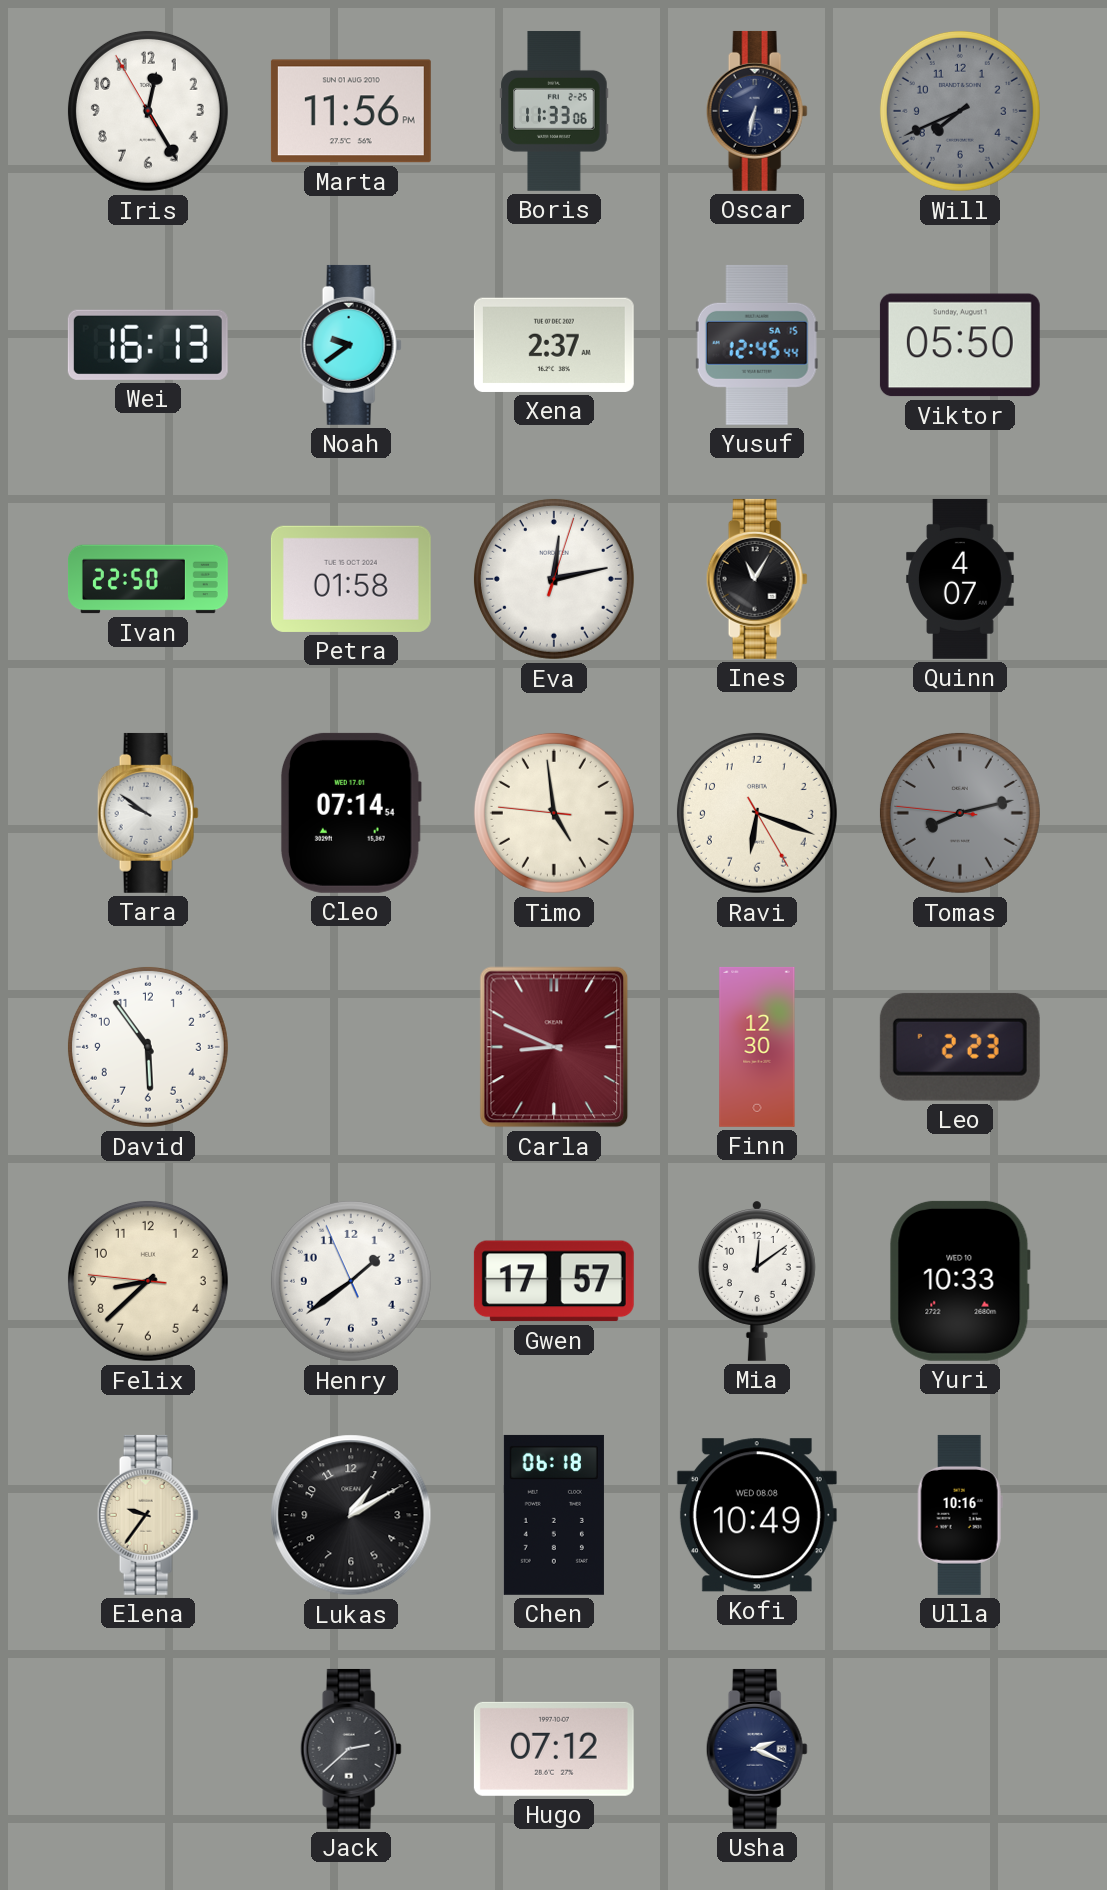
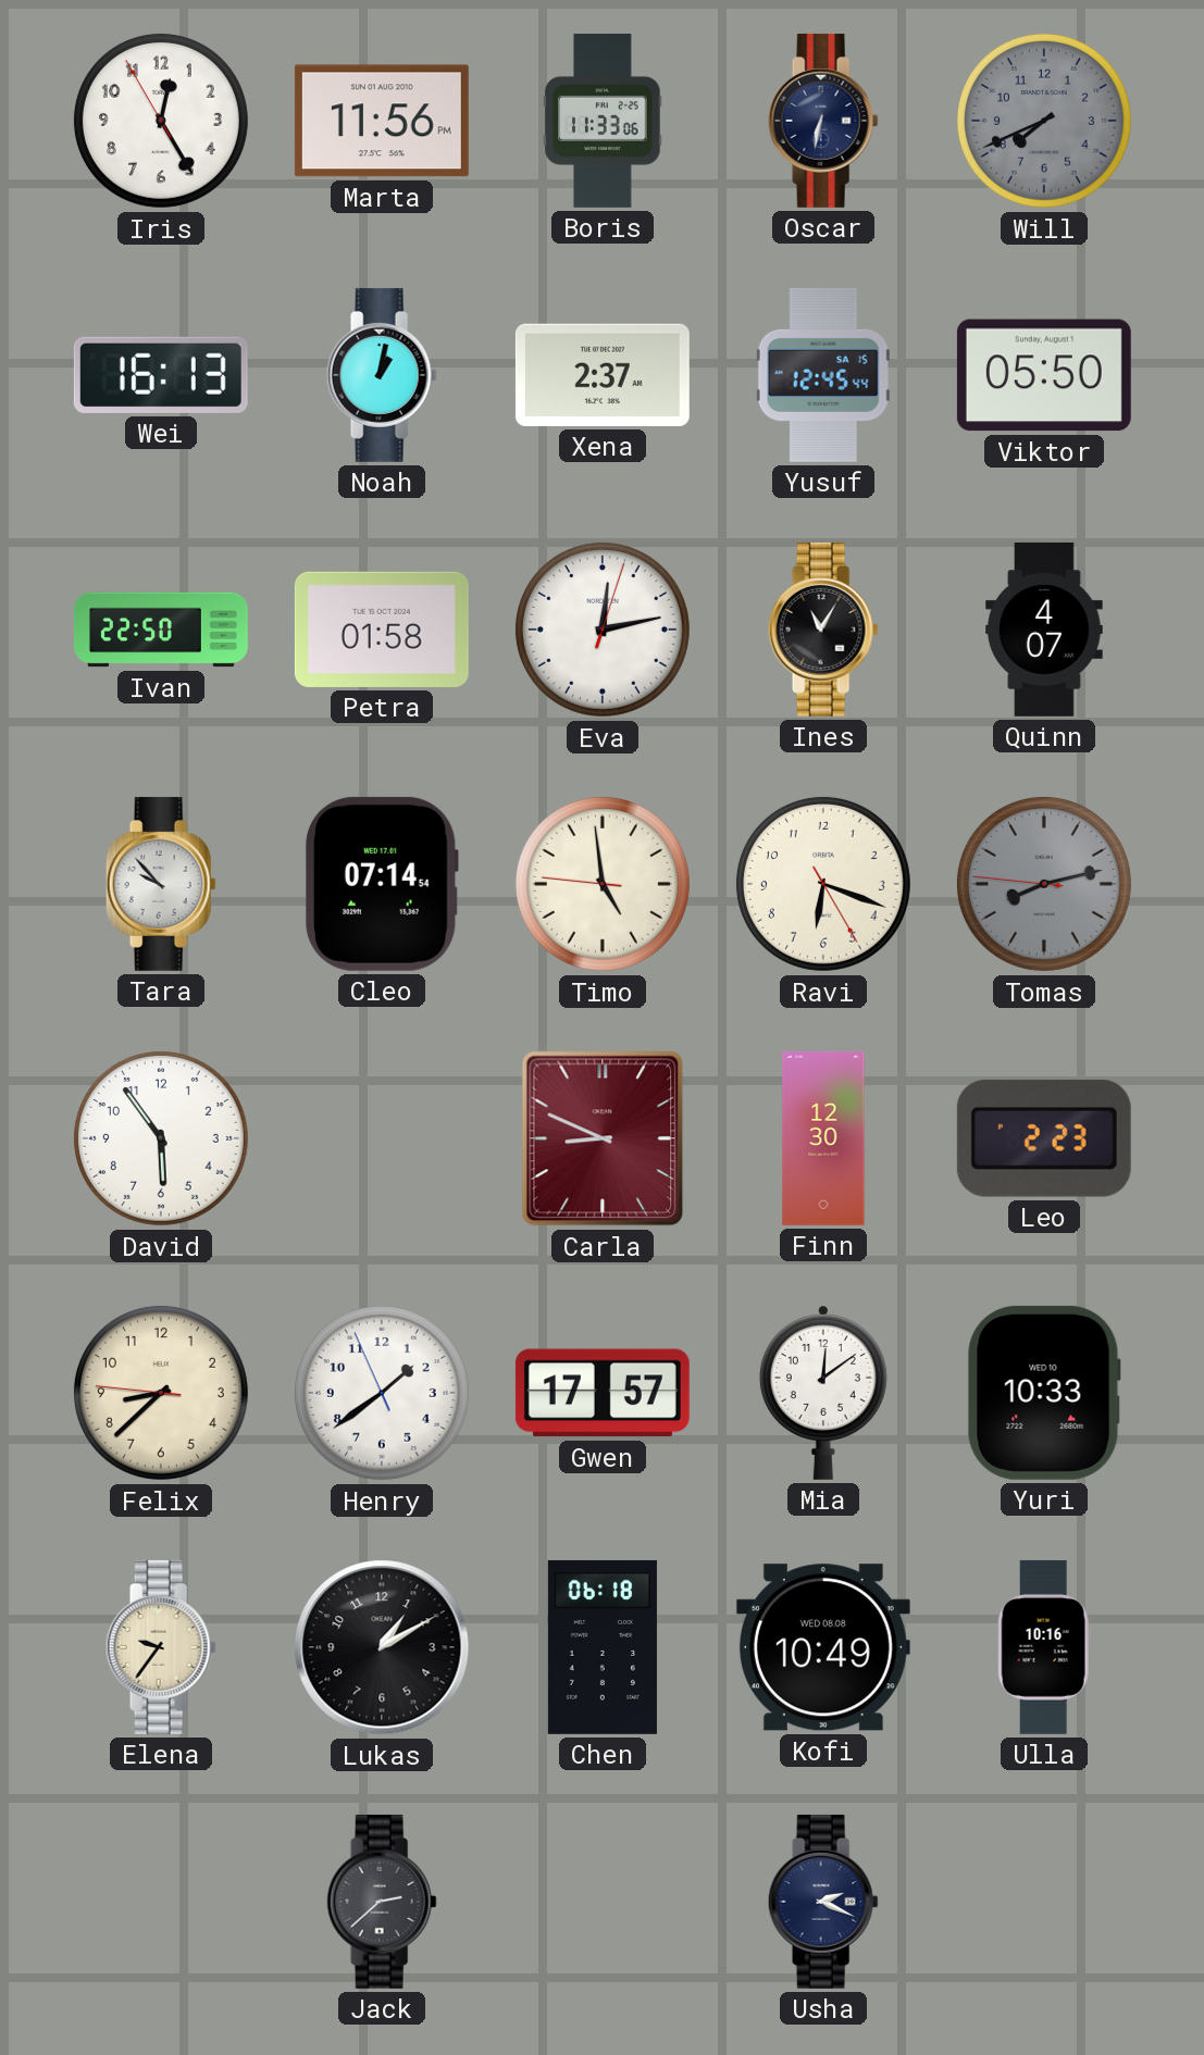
Noah: 9:39 -> 1:02 (382, 375)
Tara: 9:51 -> 9:53 (161, 884)
Hugo: 07:12 -> none (554, 1749)
